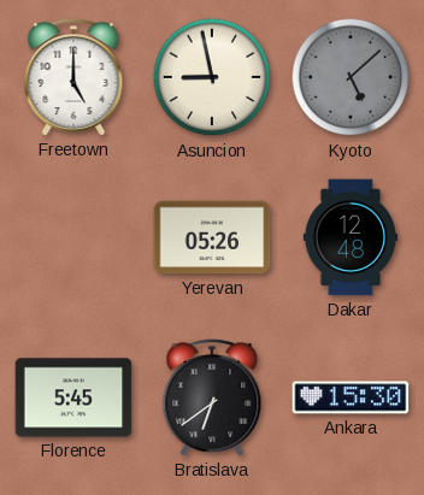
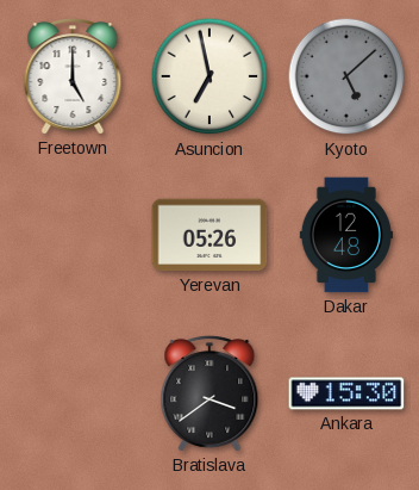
Asuncion: 8:58 -> 6:58 (209, 76)
Florence: 5:45 -> none (73, 397)
Bratislava: 6:39 -> 3:39 (209, 393)
